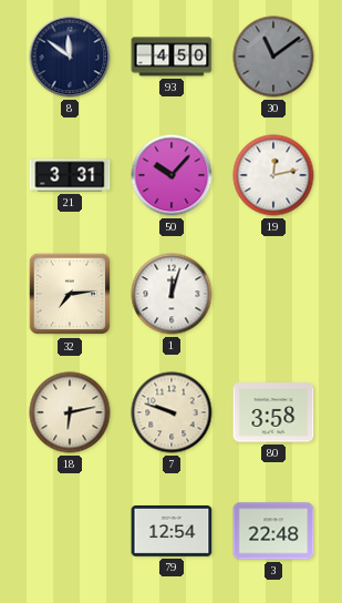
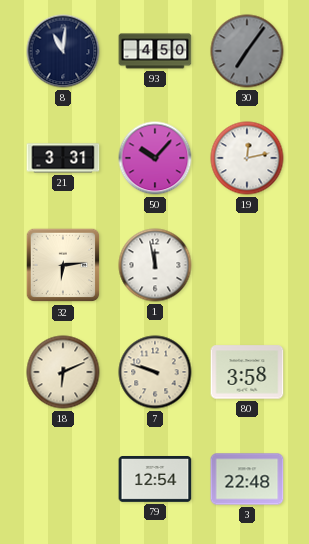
8: 11:51 -> 11:01 (63, 51)
30: 11:09 -> 7:06 (247, 51)
32: 7:14 -> 6:14 (63, 265)
1: 12:03 -> 11:58 (155, 265)
18: 6:13 -> 6:11 (63, 372)
